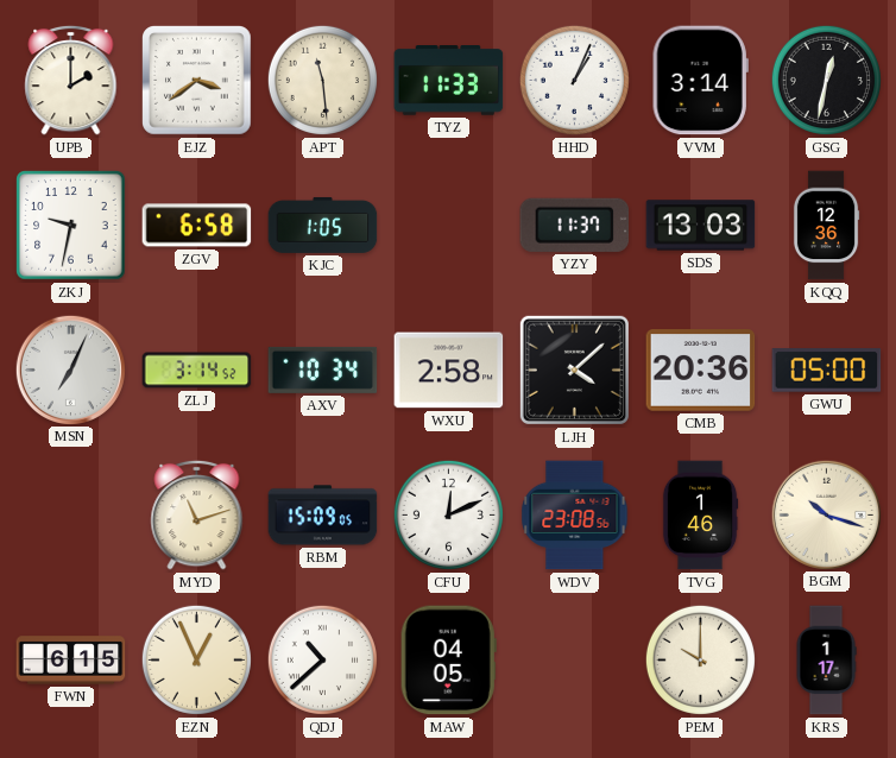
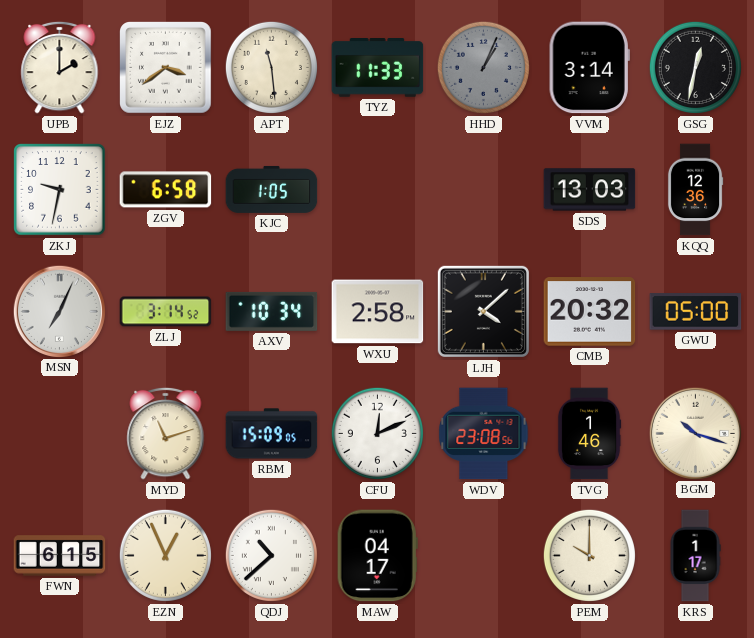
HHD dial: white -> grey (483, 67)
YZY: 11:37 -> none (575, 225)
CMB: 20:36 -> 20:32 (590, 312)
MAW: 04:05 -> 04:17 (377, 556)
